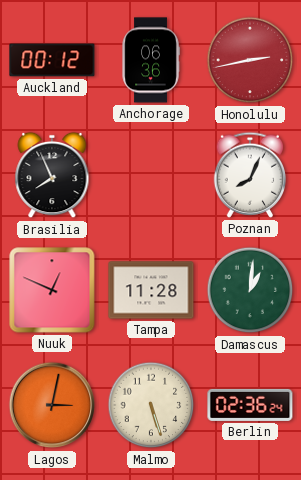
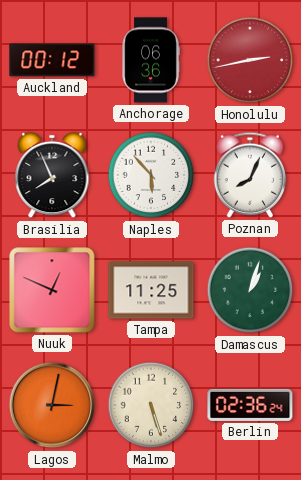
Naples: none -> 5:53 (151, 175)
Tampa: 11:28 -> 11:25 (151, 290)
Damascus: 1:01 -> 1:03 (250, 290)
